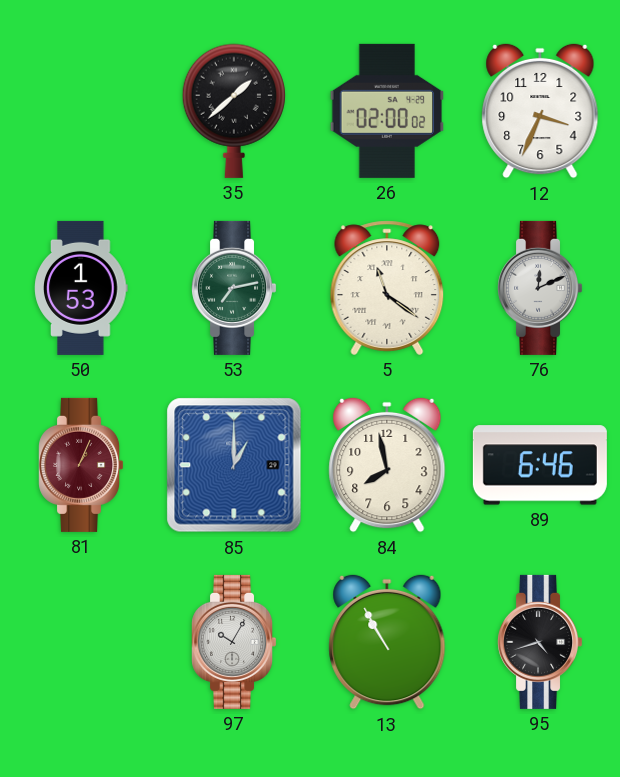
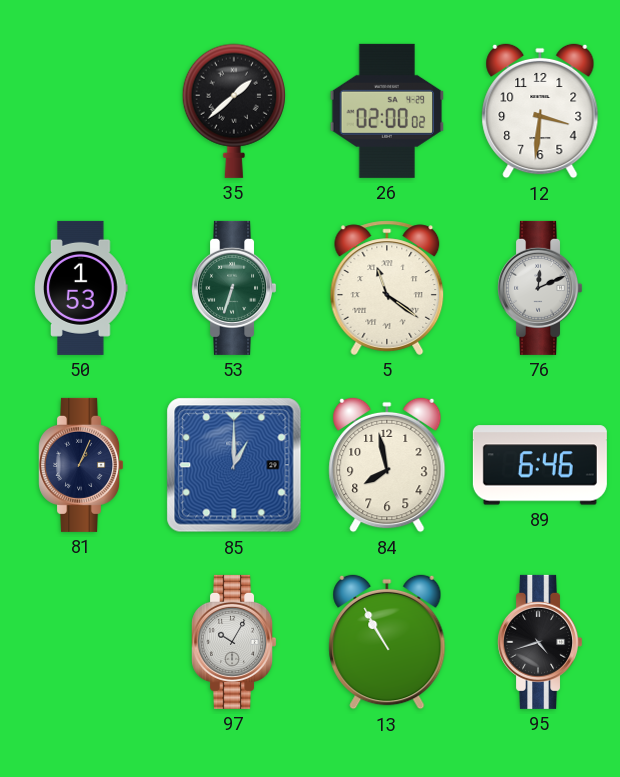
12: 3:34 -> 3:31 (540, 111)
53: 7:13 -> 6:33 (234, 288)
81 dial: burgundy -> navy (81, 465)
